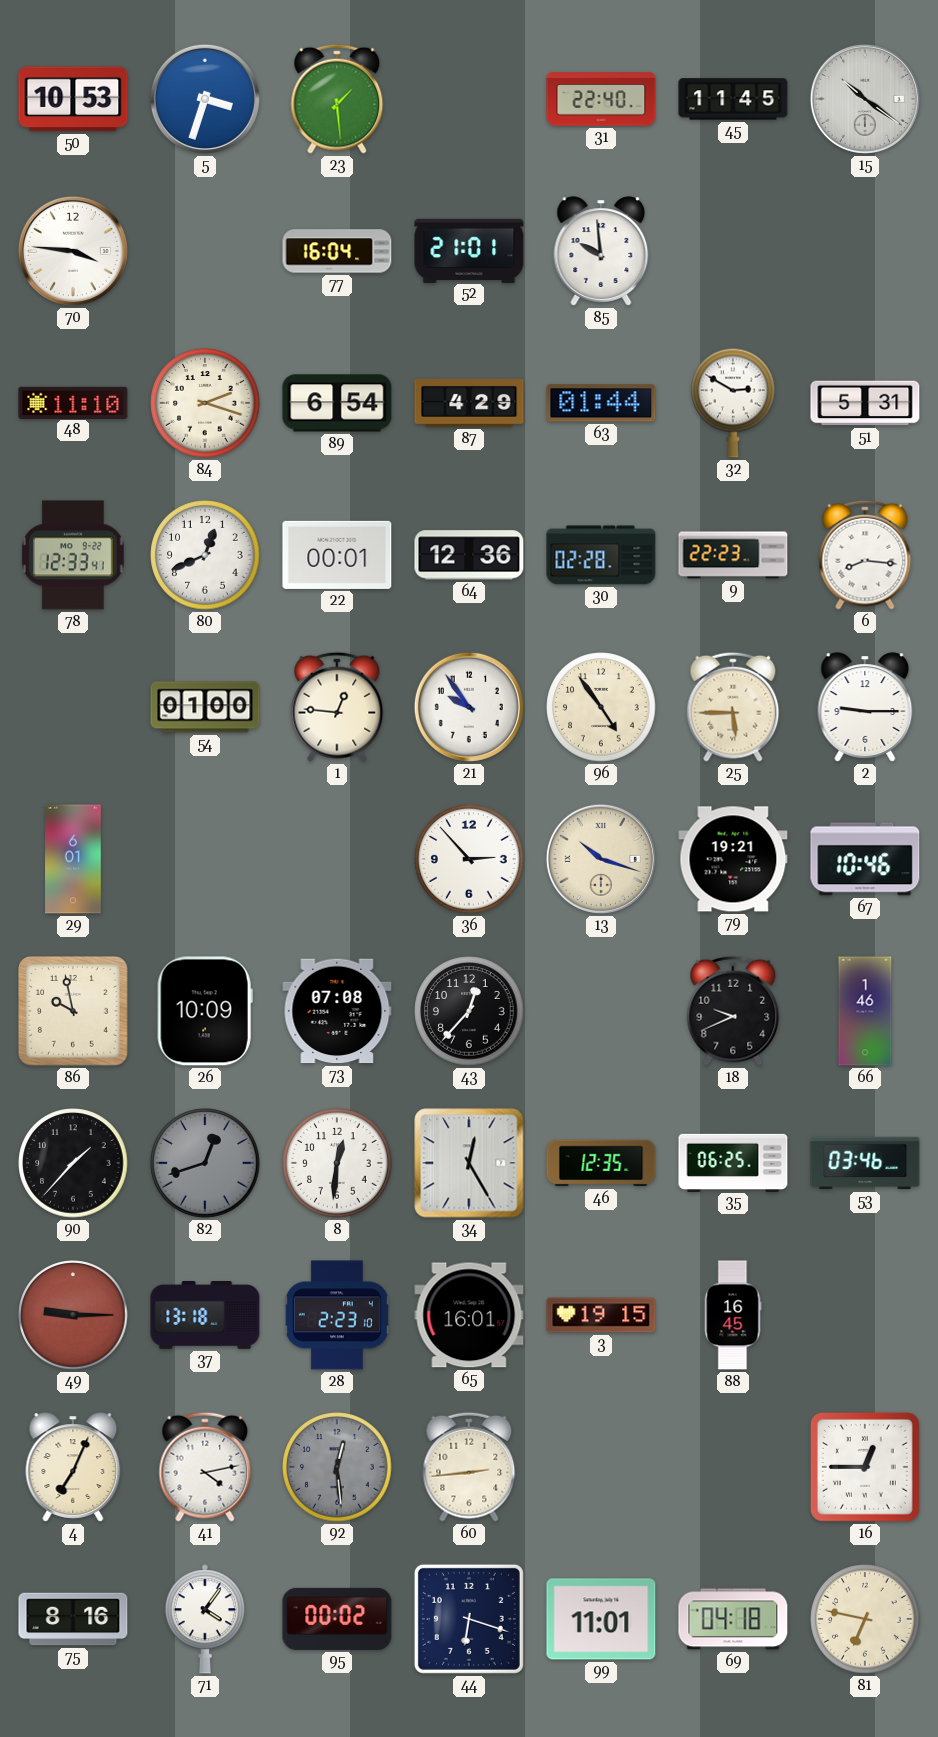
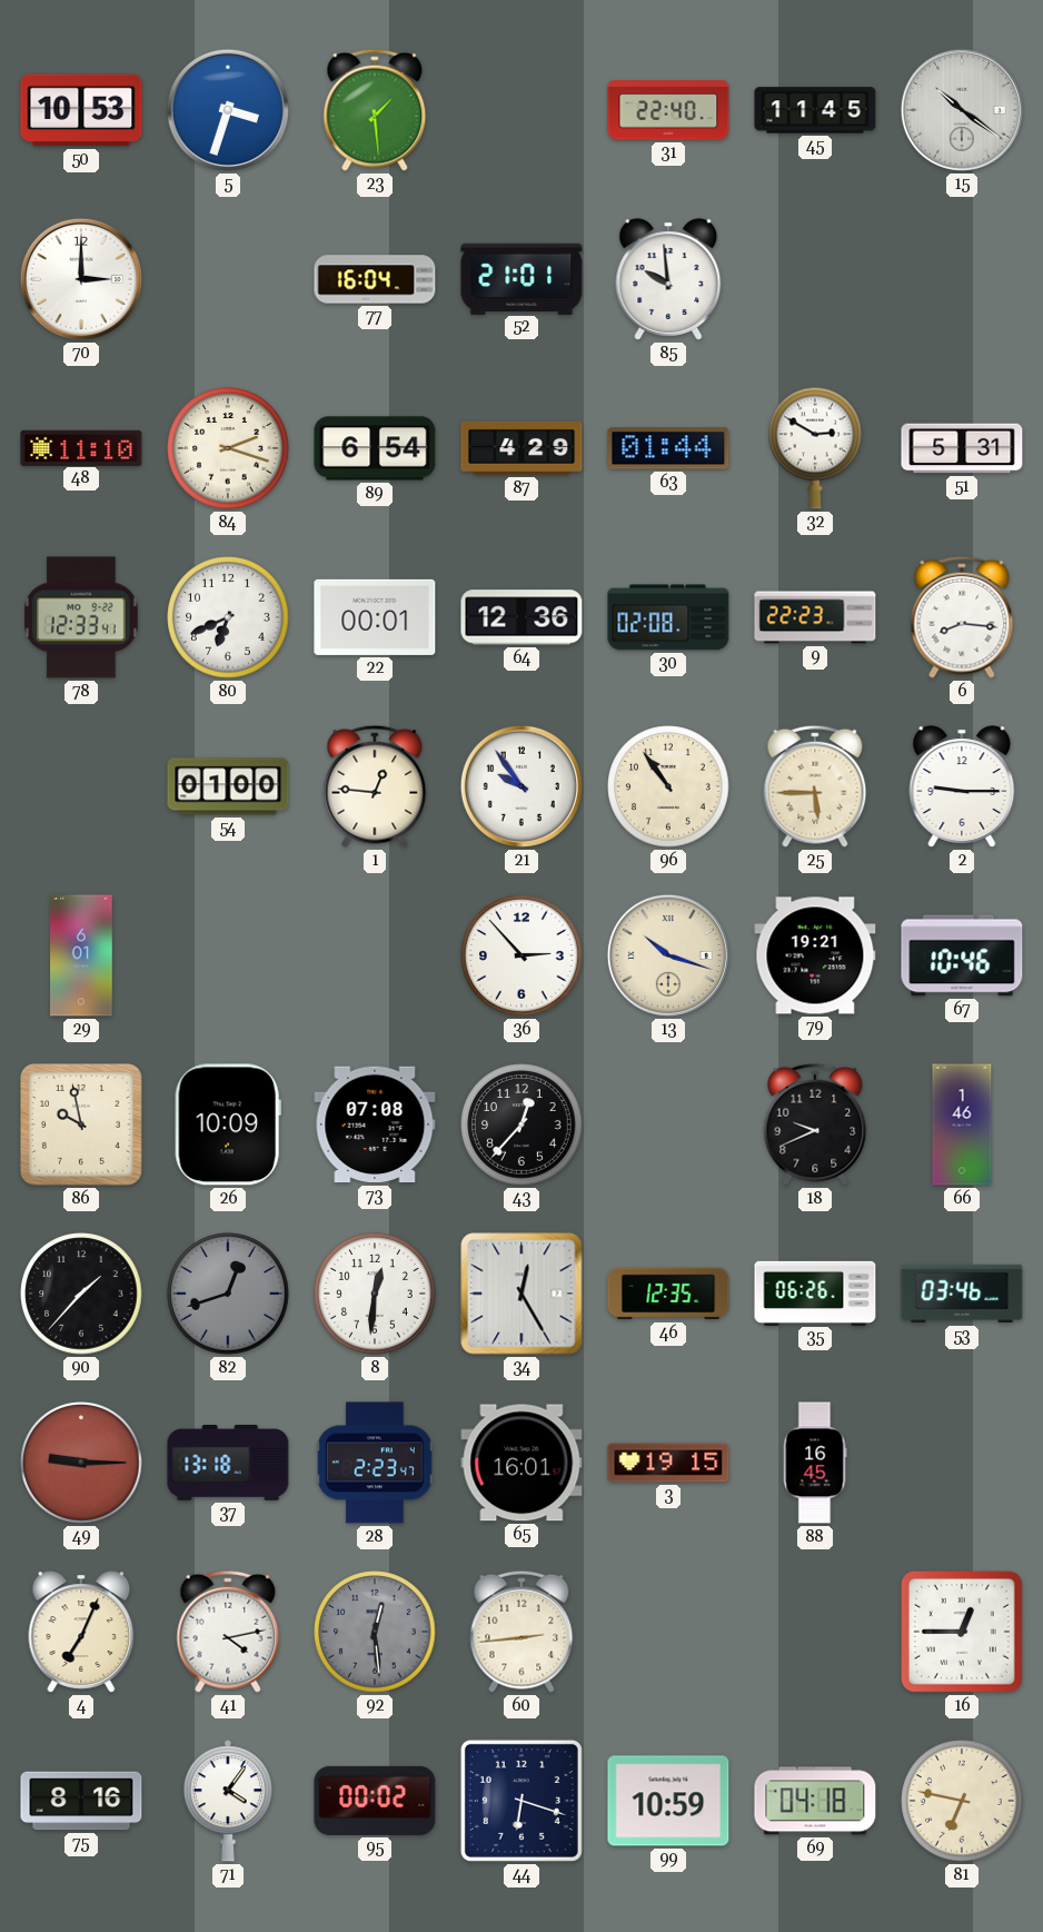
70: 3:46 -> 3:00 (81, 279)
80: 12:41 -> 6:41 (228, 617)
30: 02:28 -> 02:08 (668, 617)
96: 4:54 -> 10:54 (668, 786)
35: 06:25 -> 06:26 (815, 1292)
28: 2:23:10 -> 2:23:47 (375, 1463)
99: 11:01 -> 10:59 (668, 1801)
